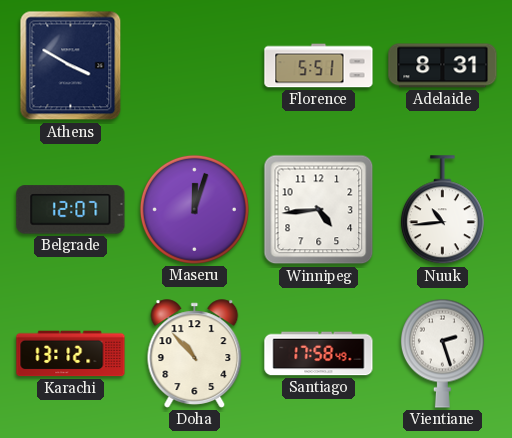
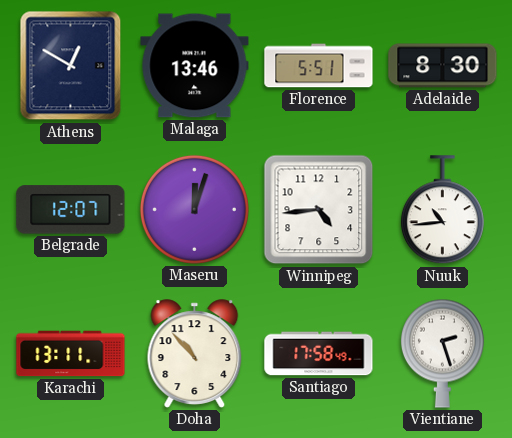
Athens: 3:50 -> 12:50 (71, 66)
Malaga: none -> 13:46 (195, 66)
Adelaide: 8:31 -> 8:30 (443, 66)
Karachi: 13:12 -> 13:11 (71, 354)
